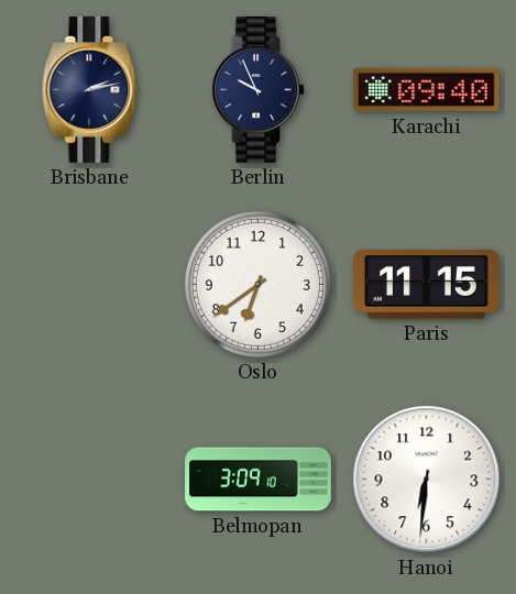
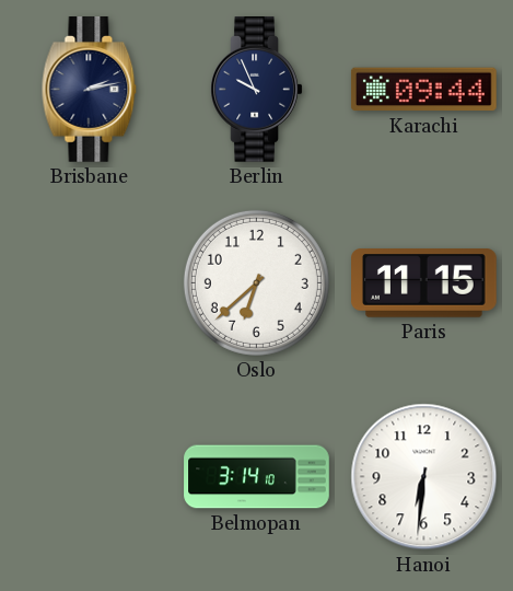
Karachi: 09:40 -> 09:44 (424, 90)
Oslo: 6:39 -> 6:38 (256, 282)
Belmopan: 3:09 -> 3:14 (257, 477)
